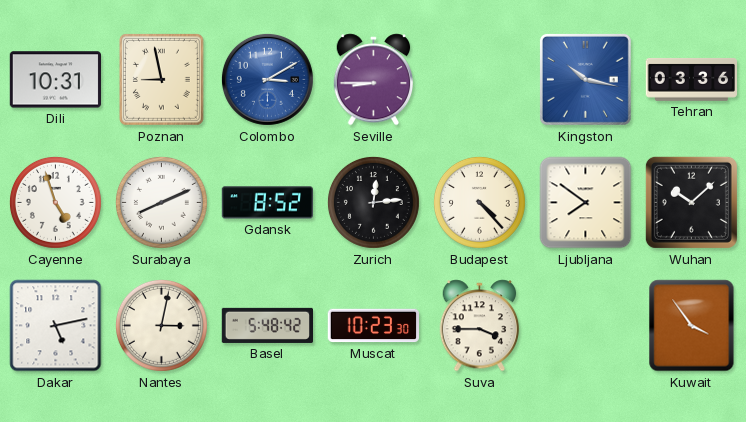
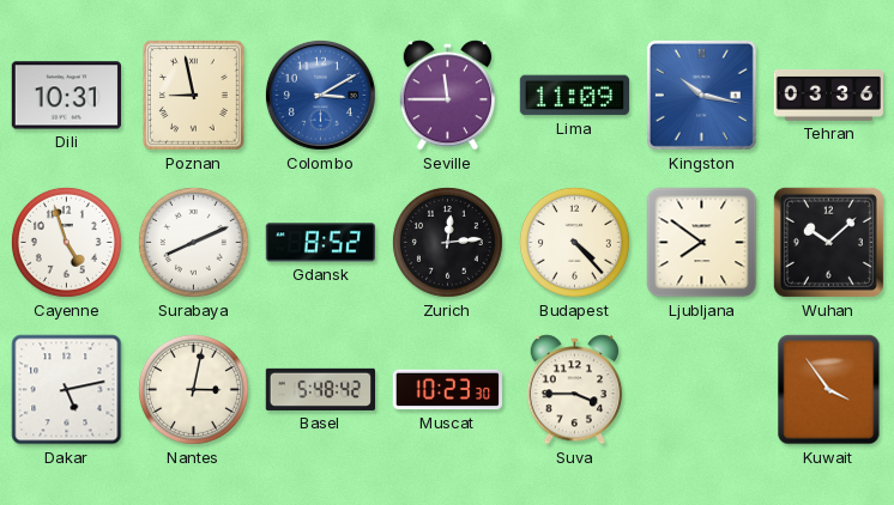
Seville: 8:45 -> 11:45 (448, 96)
Lima: none -> 11:09 (574, 96)
